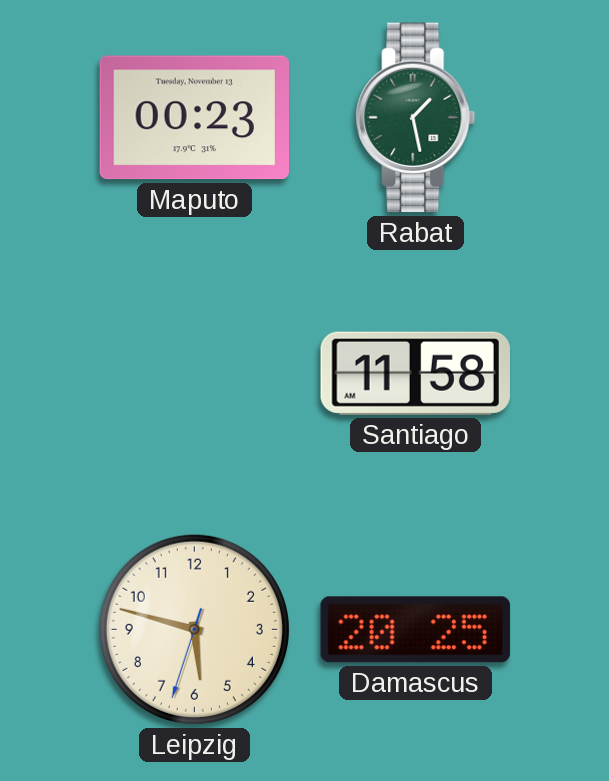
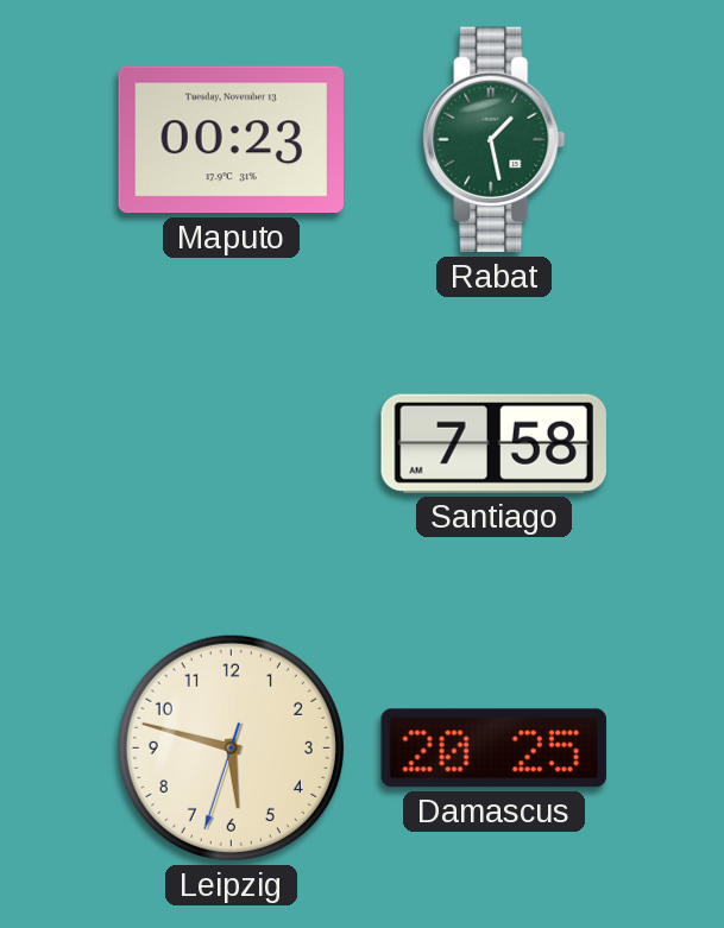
Santiago: 11:58 -> 7:58 (493, 443)
